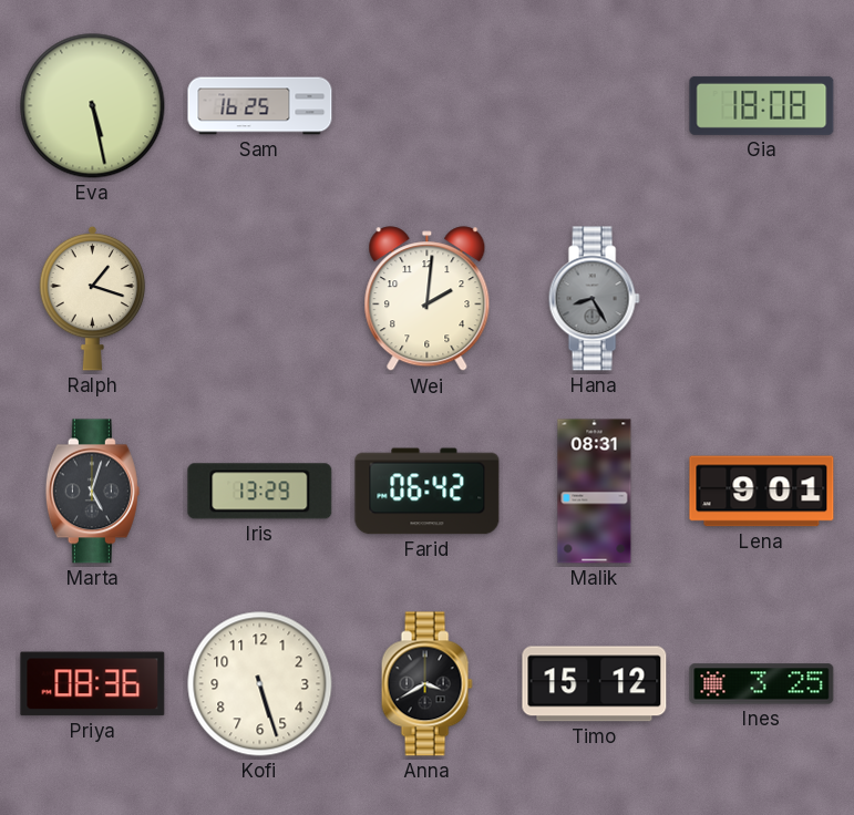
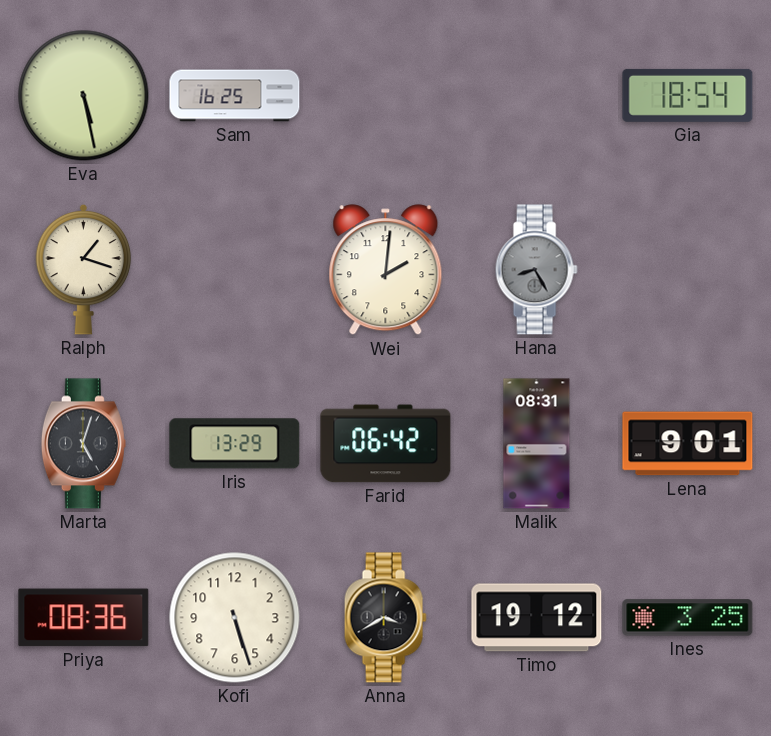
Gia: 18:08 -> 18:54 (688, 95)
Timo: 15:12 -> 19:12 (537, 618)
